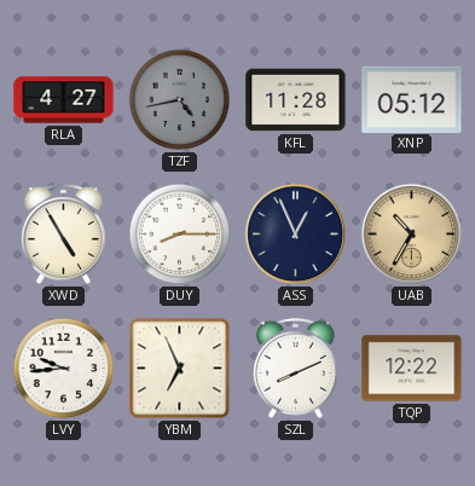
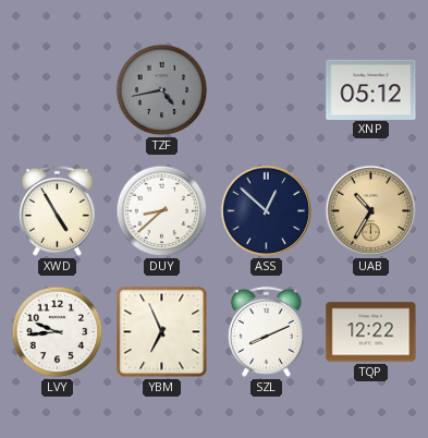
RLA: 4:27 -> none (64, 100)
KFL: 11:28 -> none (296, 100)
DUY: 8:15 -> 8:38 (162, 211)
ASS: 12:56 -> 12:52 (267, 211)
